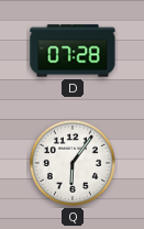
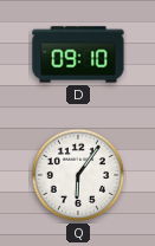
D: 07:28 -> 09:10 (78, 54)
